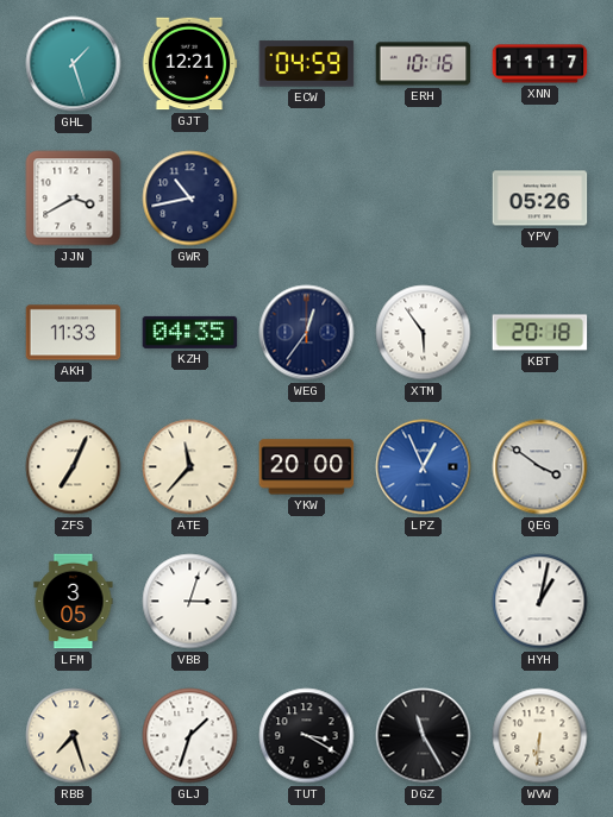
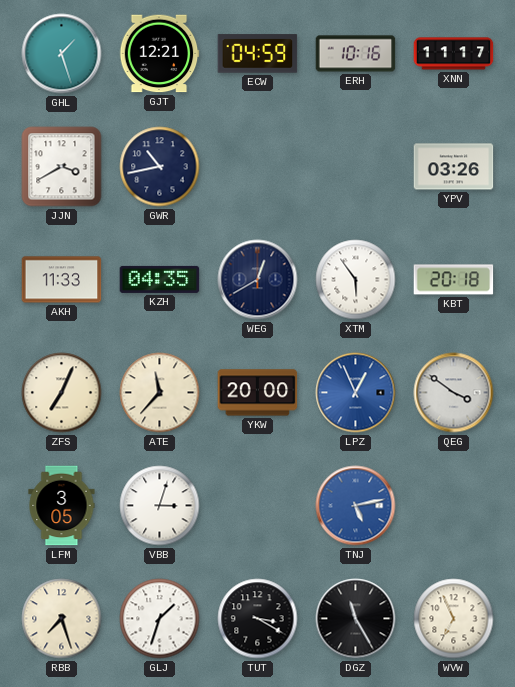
YPV: 05:26 -> 03:26 (454, 167)
WEG: 12:36 -> 12:40 (258, 280)
TNJ: none -> 5:13 (356, 506)
HYH: 1:02 -> none (540, 602)
WVW: 6:31 -> 6:56 (454, 619)
